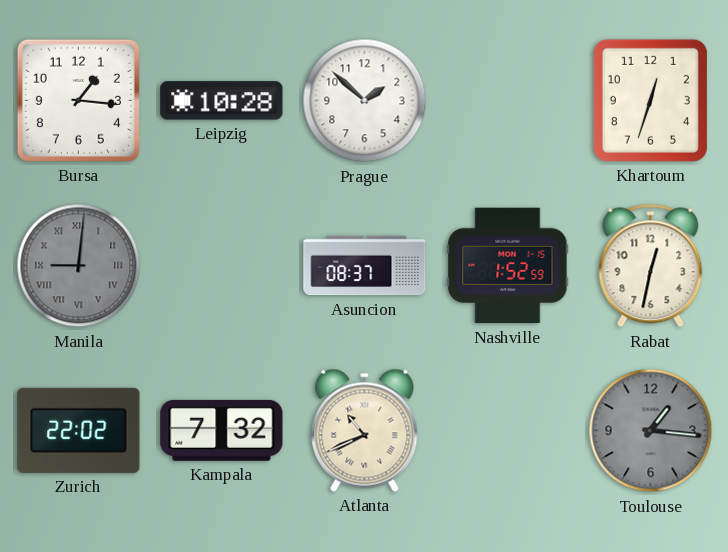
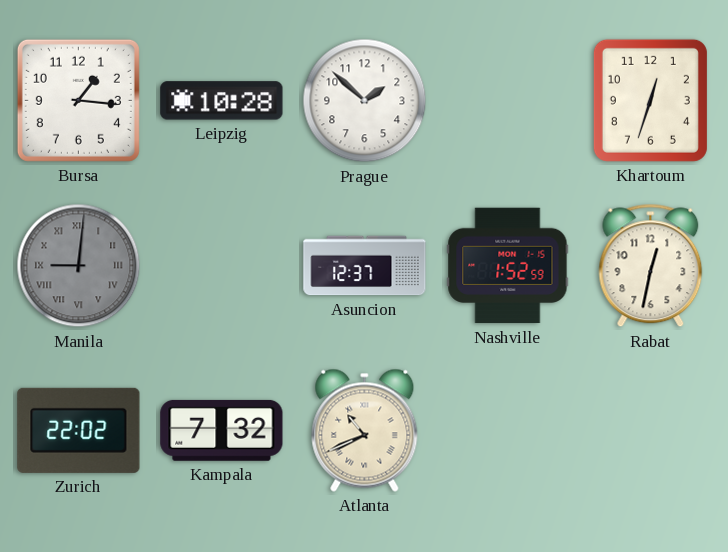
Asuncion: 08:37 -> 12:37 (365, 266)
Toulouse: 1:16 -> none (651, 431)
